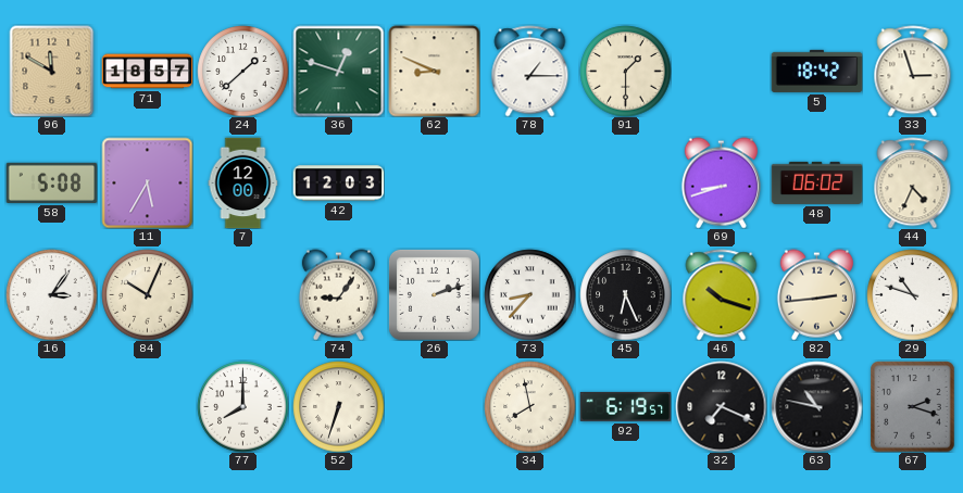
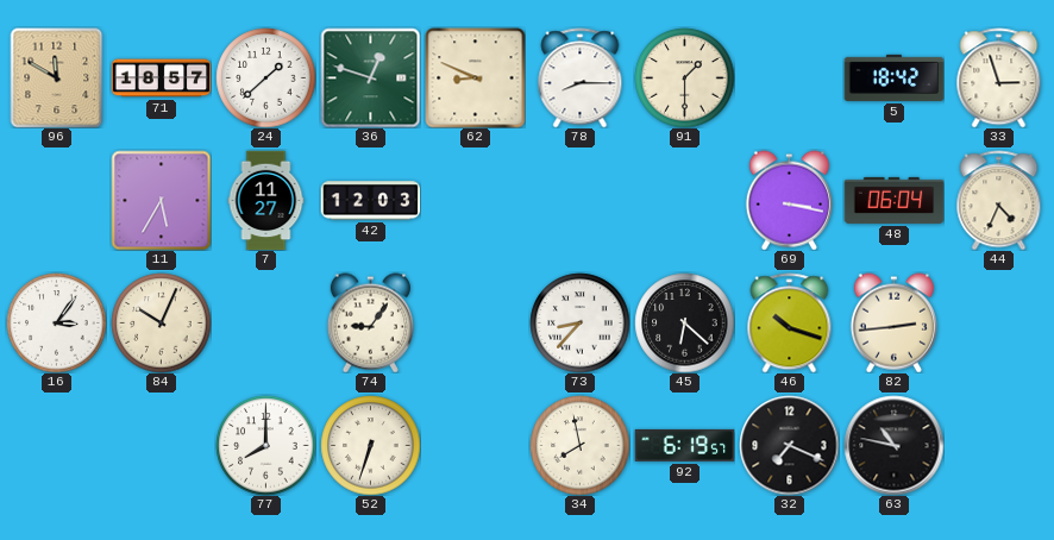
78: 1:15 -> 8:15 (581, 77)
58: 5:08 -> none (51, 182)
7: 12:00 -> 11:27 (266, 200)
69: 8:42 -> 3:17 (789, 200)
48: 06:02 -> 06:04 (893, 200)
26: 2:12 -> none (434, 294)
45: 6:26 -> 6:22 (684, 322)
29: 10:48 -> none (912, 294)
67: 2:18 -> none (913, 406)
